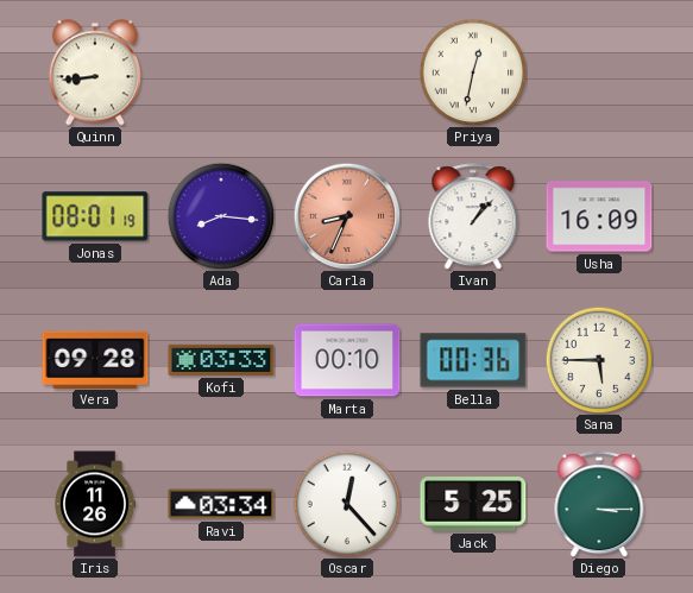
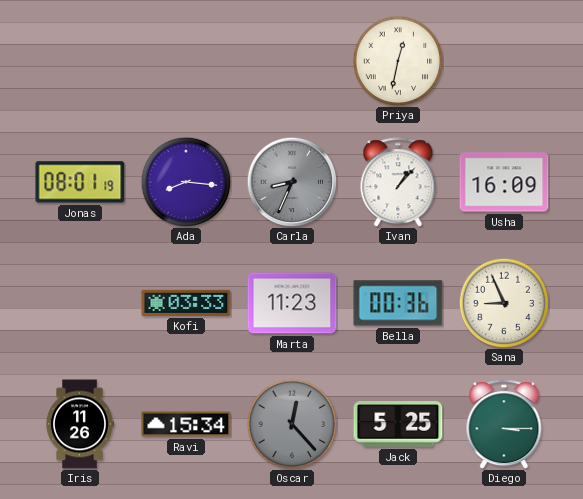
Quinn: 8:44 -> none (95, 72)
Carla dial: salmon -> grey (292, 182)
Vera: 09:28 -> none (95, 359)
Marta: 00:10 -> 11:23 (292, 303)
Sana: 5:45 -> 8:56 (504, 303)
Ravi: 03:34 -> 15:34 (186, 424)
Oscar dial: white -> grey (292, 424)
